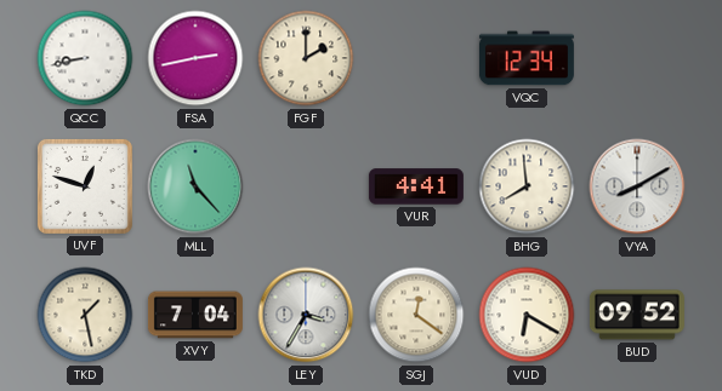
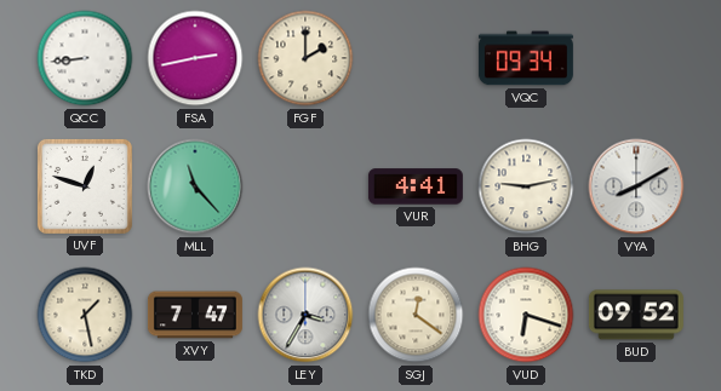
QCC: 8:43 -> 8:44 (85, 58)
VQC: 12:34 -> 09:34 (526, 58)
BHG: 7:59 -> 9:13 (526, 186)
XVY: 7:04 -> 7:47 (195, 315)
VUD: 6:20 -> 6:18 (526, 315)
